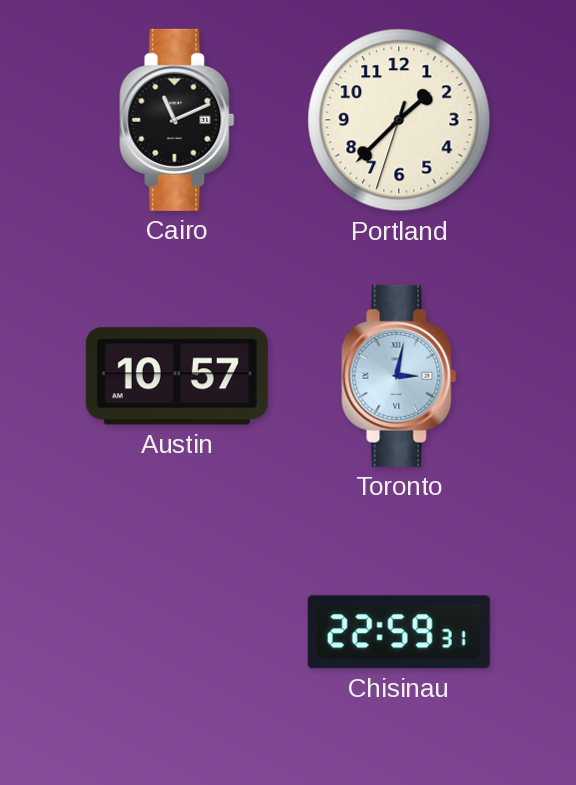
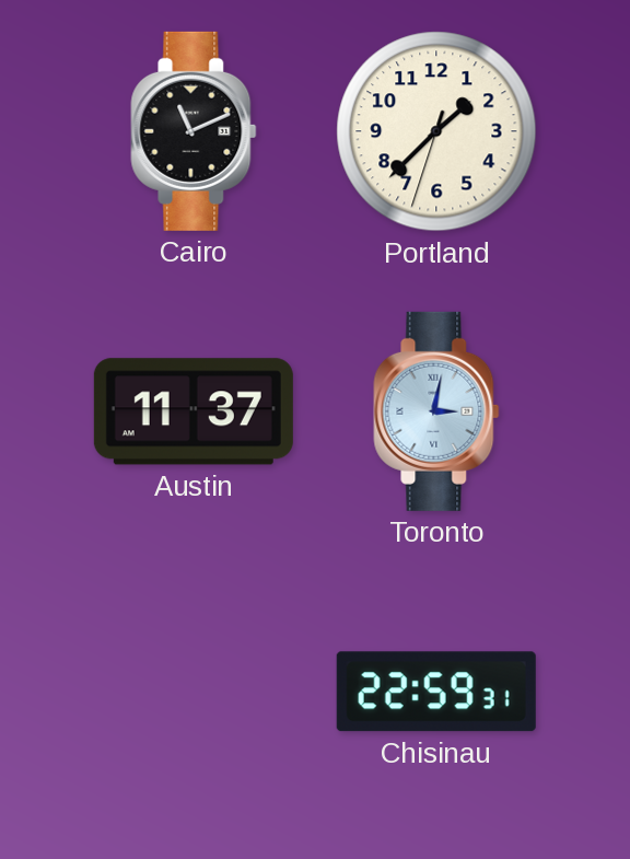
Austin: 10:57 -> 11:37 (194, 411)
